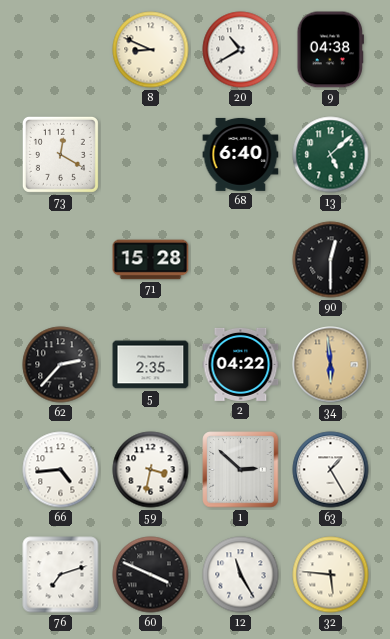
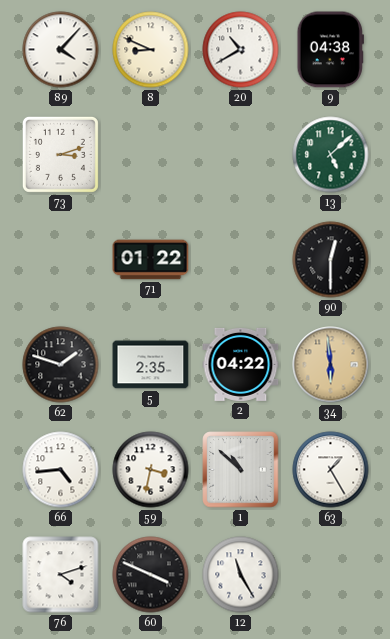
89: none -> 4:07 (61, 50)
73: 12:20 -> 3:12 (60, 154)
68: 6:40 -> none (241, 154)
71: 15:28 -> 01:22 (151, 260)
62: 2:37 -> 1:48 (61, 365)
1: 2:52 -> 10:52 (241, 470)
76: 7:12 -> 4:12 (61, 575)
32: 5:46 -> none (331, 575)
